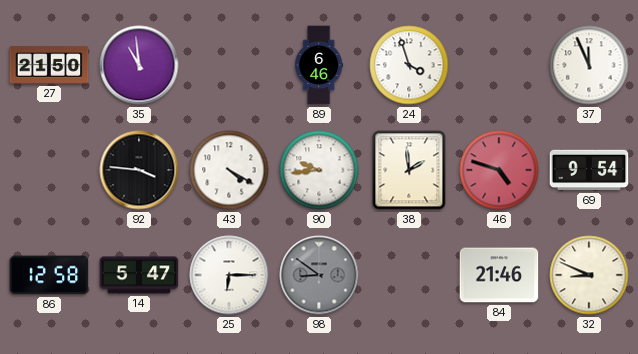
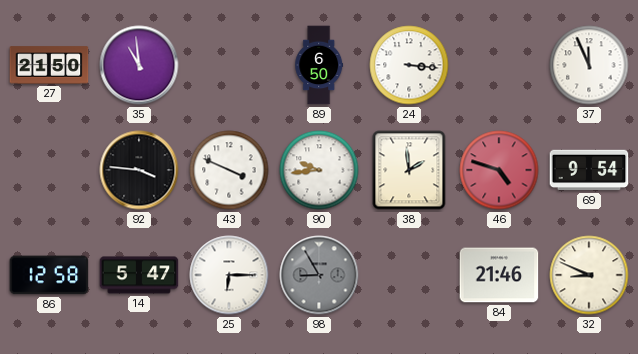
89: 6:46 -> 6:50 (319, 65)
24: 3:57 -> 3:16 (409, 65)
43: 4:20 -> 3:49 (229, 170)
98: 8:51 -> 8:55 (319, 275)
